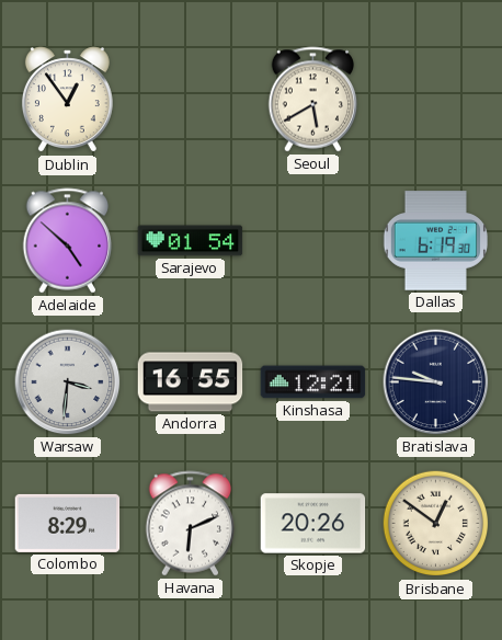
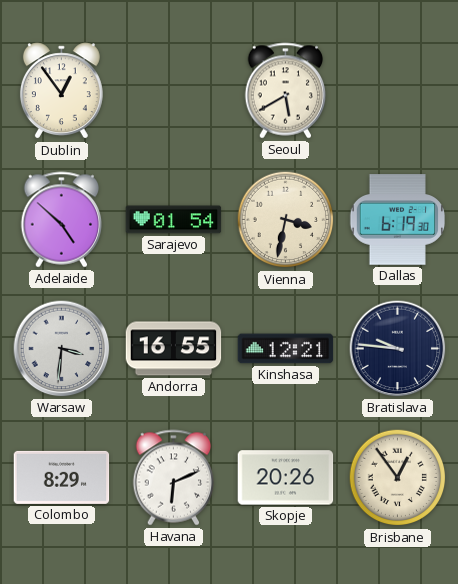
Vienna: none -> 3:32 (286, 220)
Brisbane: 12:51 -> 12:54 (398, 478)
